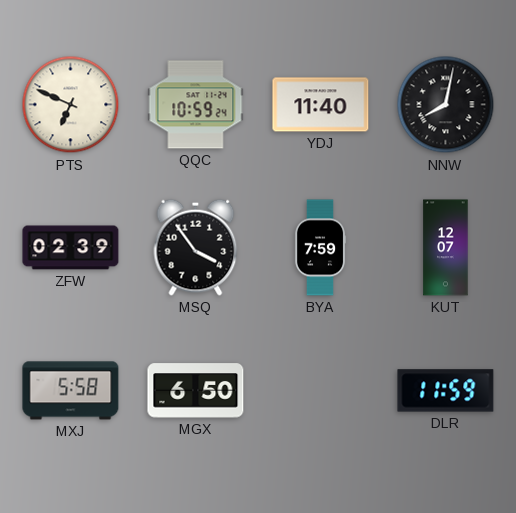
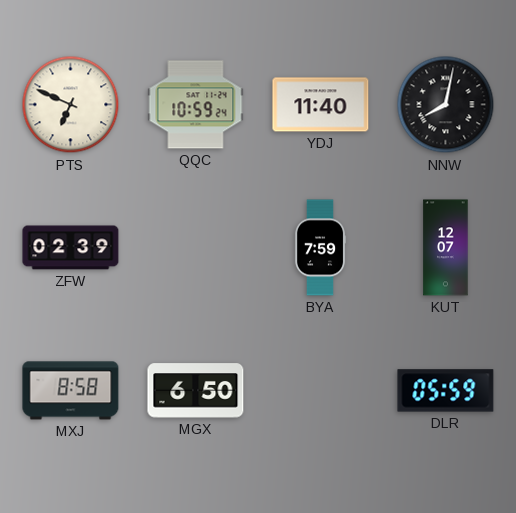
MSQ: 3:54 -> none (196, 247)
MXJ: 5:58 -> 8:58 (71, 391)
DLR: 11:59 -> 05:59 (446, 391)
